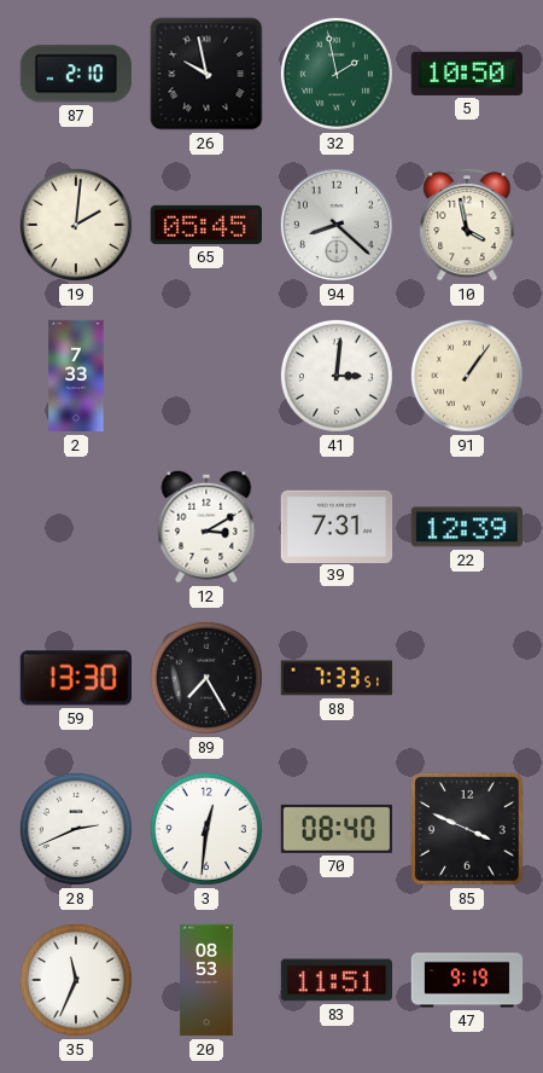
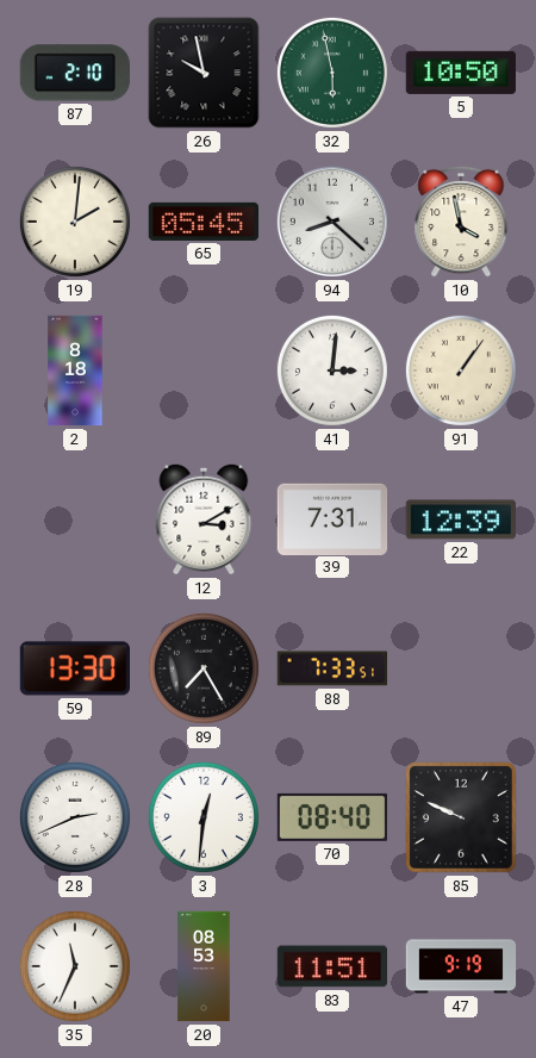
32: 1:58 -> 5:58 (332, 73)
2: 7:33 -> 8:18 (75, 371)
85: 3:49 -> 9:49 (461, 817)
